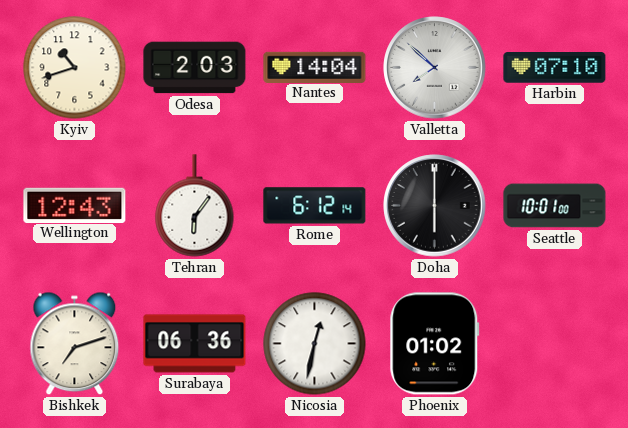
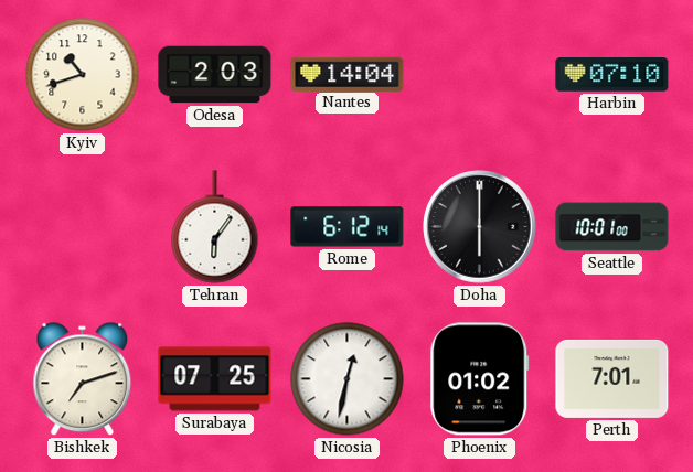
Valletta: 7:52 -> none (435, 68)
Wellington: 12:43 -> none (75, 205)
Surabaya: 06:36 -> 07:25 (215, 379)
Perth: none -> 7:01 (612, 378)
